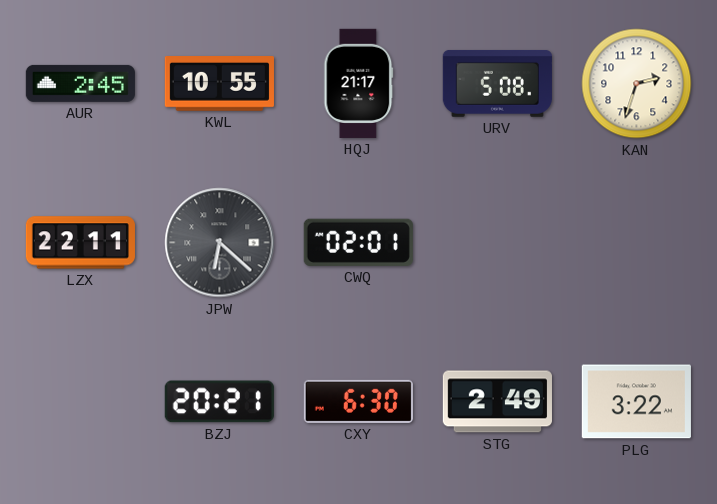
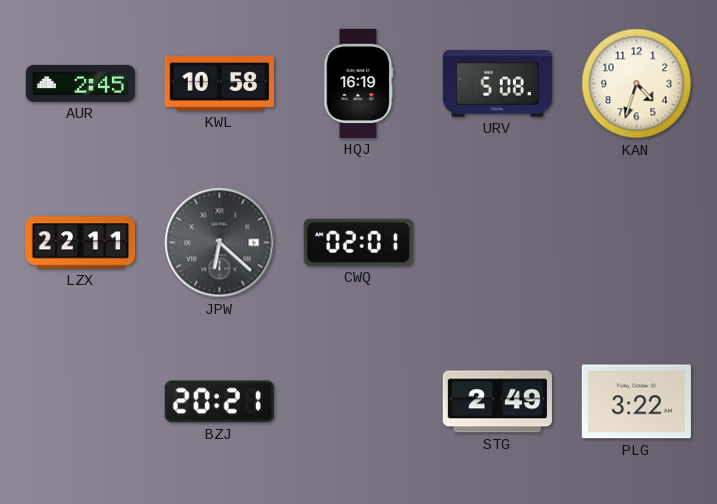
KWL: 10:55 -> 10:58 (219, 84)
HQJ: 21:17 -> 16:19 (359, 83)
KAN: 2:33 -> 4:33 (637, 84)
CXY: 6:30 -> none (358, 401)
